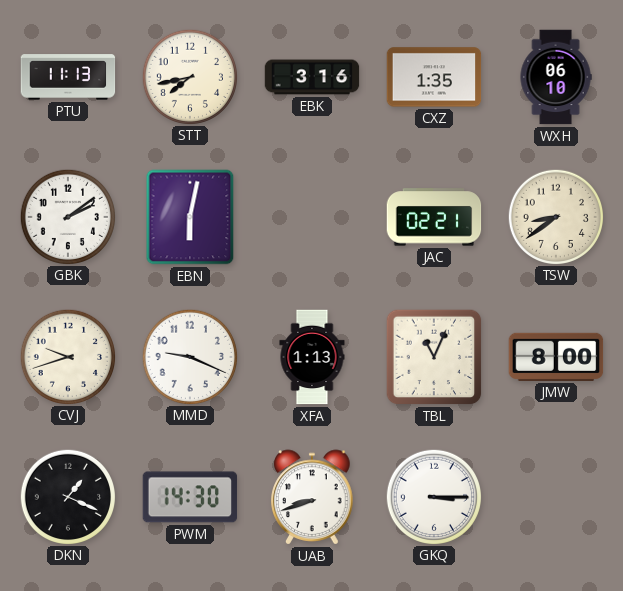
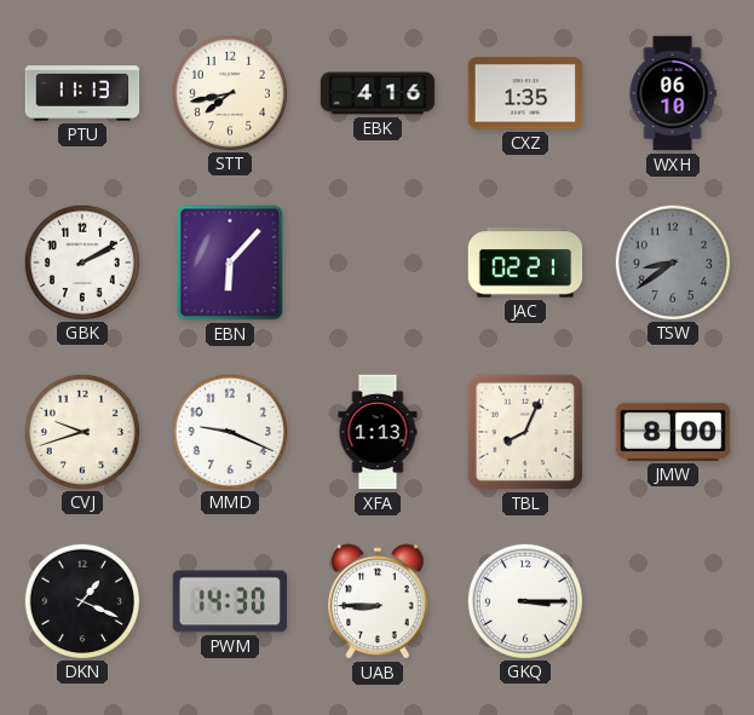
EBK: 3:16 -> 4:16 (378, 93)
GBK: 2:09 -> 2:10 (81, 261)
EBN: 6:02 -> 6:07 (230, 263)
TSW dial: cream -> grey (672, 261)
TBL: 11:04 -> 8:04 (525, 432)
UAB: 8:42 -> 8:45 (378, 601)
